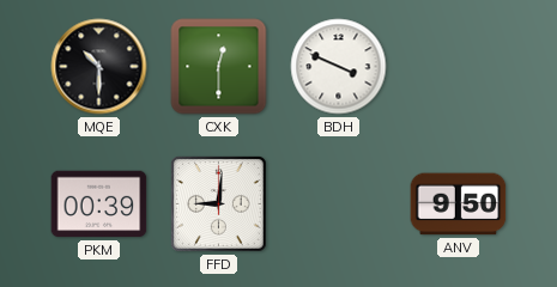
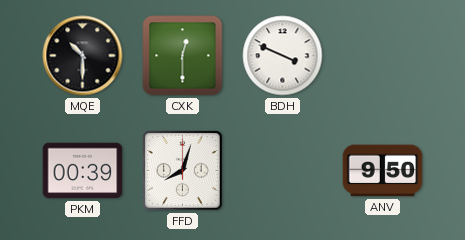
FFD: 9:01 -> 8:03 (183, 171)
